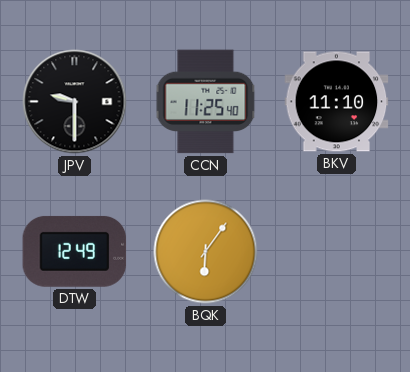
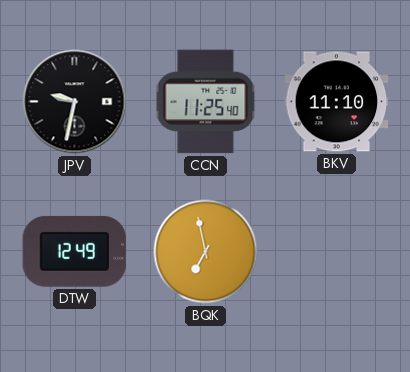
JPV: 9:30 -> 9:32 (75, 102)
BQK: 6:06 -> 6:58 (206, 252)
